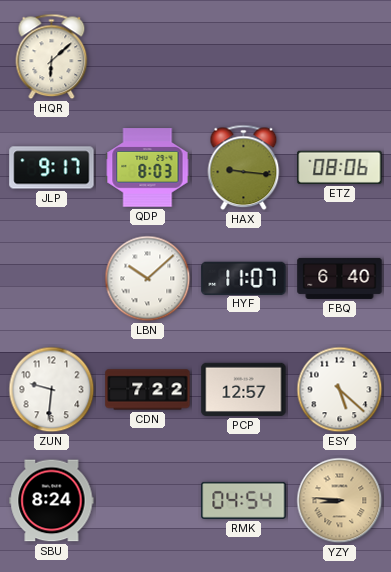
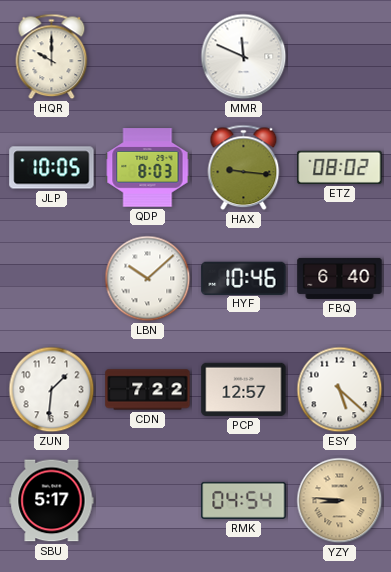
HQR: 6:08 -> 10:00 (52, 57)
MMR: none -> 11:49 (244, 57)
JLP: 9:17 -> 10:05 (52, 168)
ETZ: 08:06 -> 08:02 (340, 167)
HYF: 11:07 -> 10:46 (244, 278)
ZUN: 9:31 -> 1:31 (52, 390)
SBU: 8:24 -> 5:17 (52, 501)
